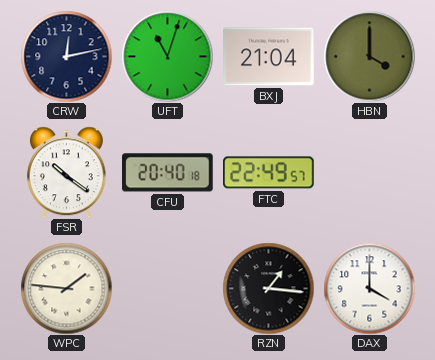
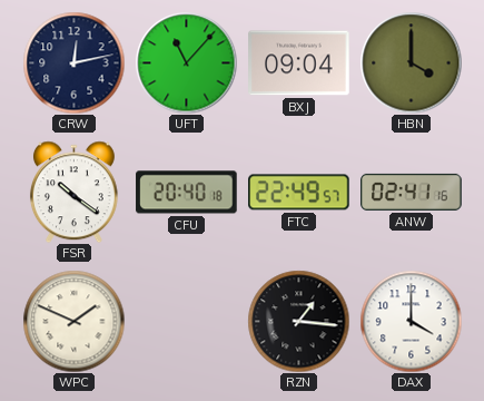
UFT: 11:03 -> 11:07 (186, 62)
BXJ: 21:04 -> 09:04 (299, 63)
ANW: none -> 02:41 (412, 192)
WPC: 1:46 -> 1:49 (73, 321)
